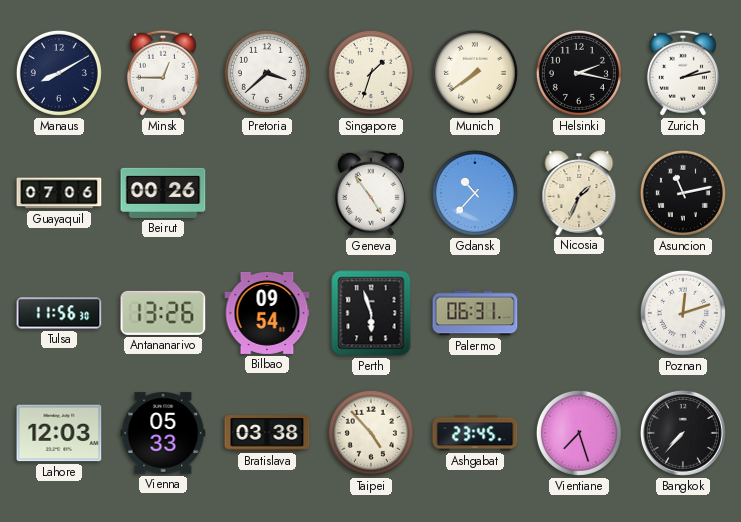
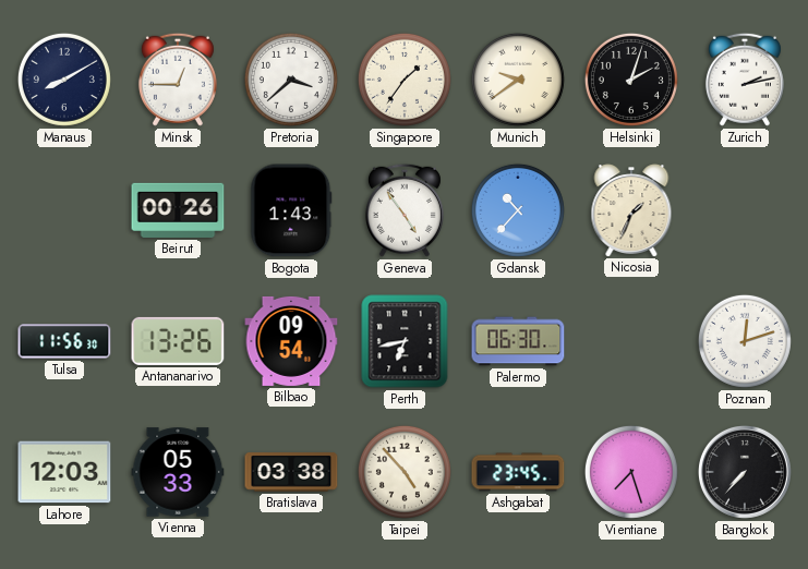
Singapore: 1:33 -> 1:36 (405, 80)
Munich: 7:39 -> 9:39 (518, 80)
Helsinki: 2:17 -> 2:03 (631, 80)
Guayaquil: 07:06 -> none (59, 193)
Bogota: none -> 1:43 (291, 210)
Asuncion: 11:13 -> none (683, 193)
Perth: 5:57 -> 6:43 (405, 341)
Palermo: 06:31 -> 06:30 (518, 341)
